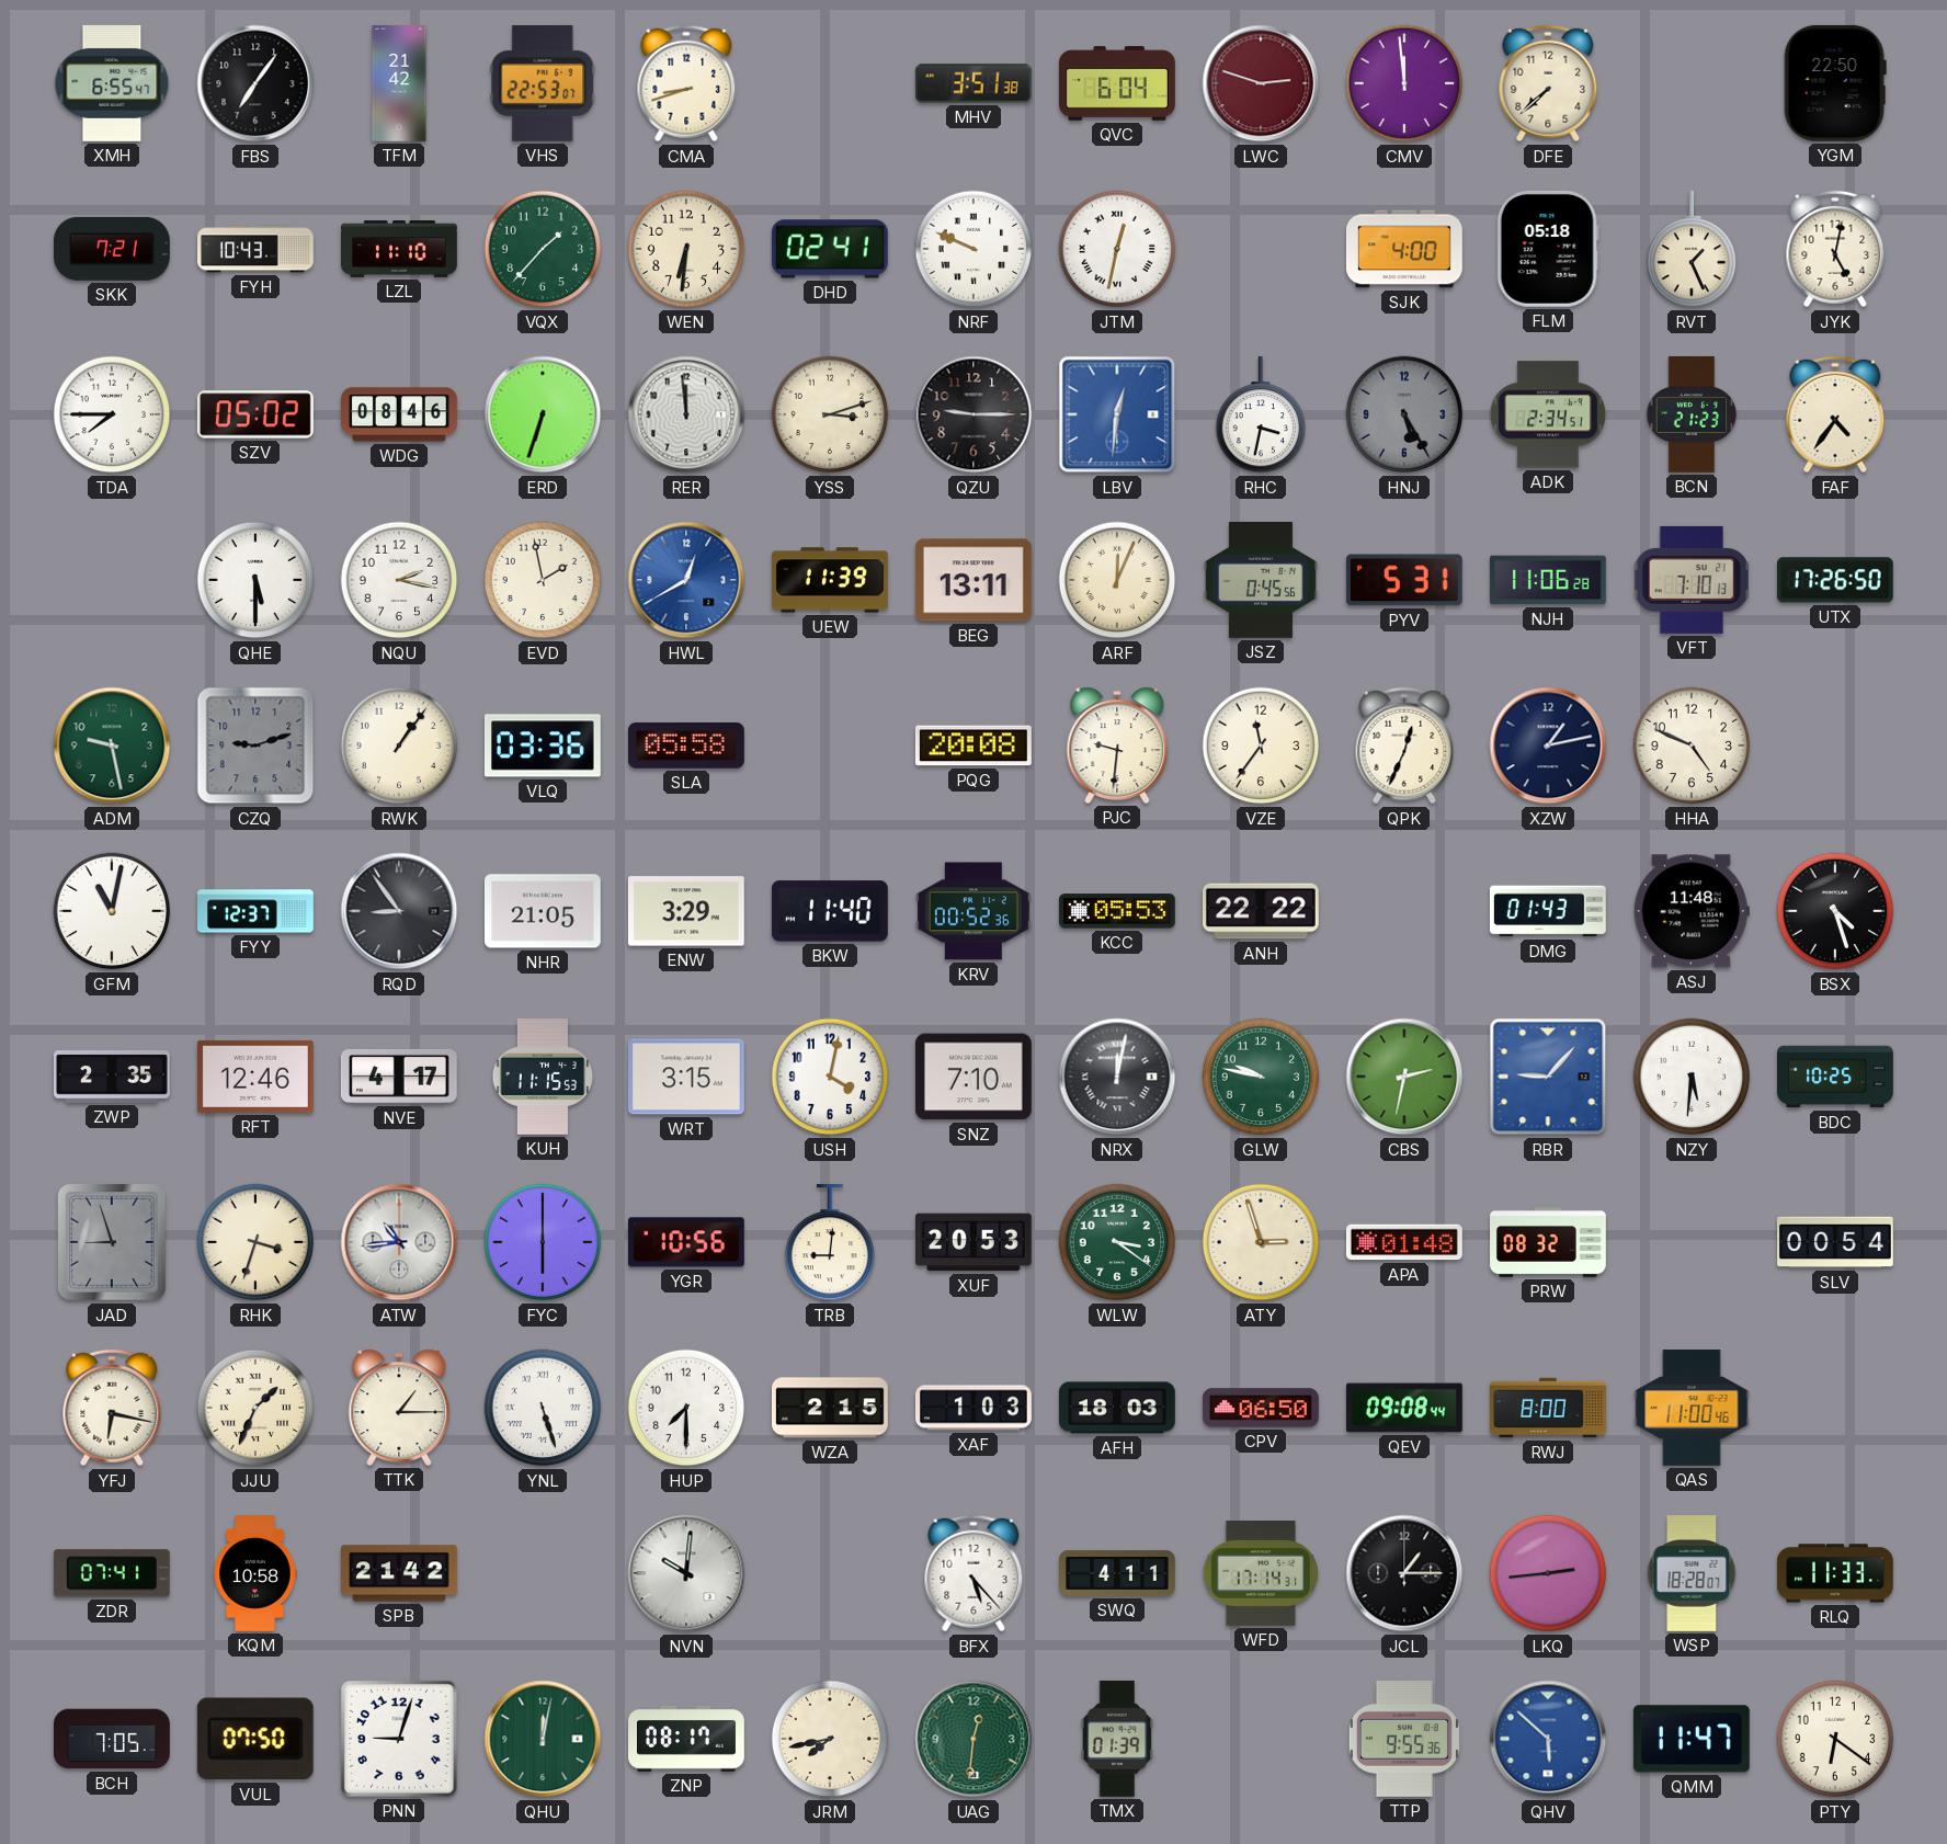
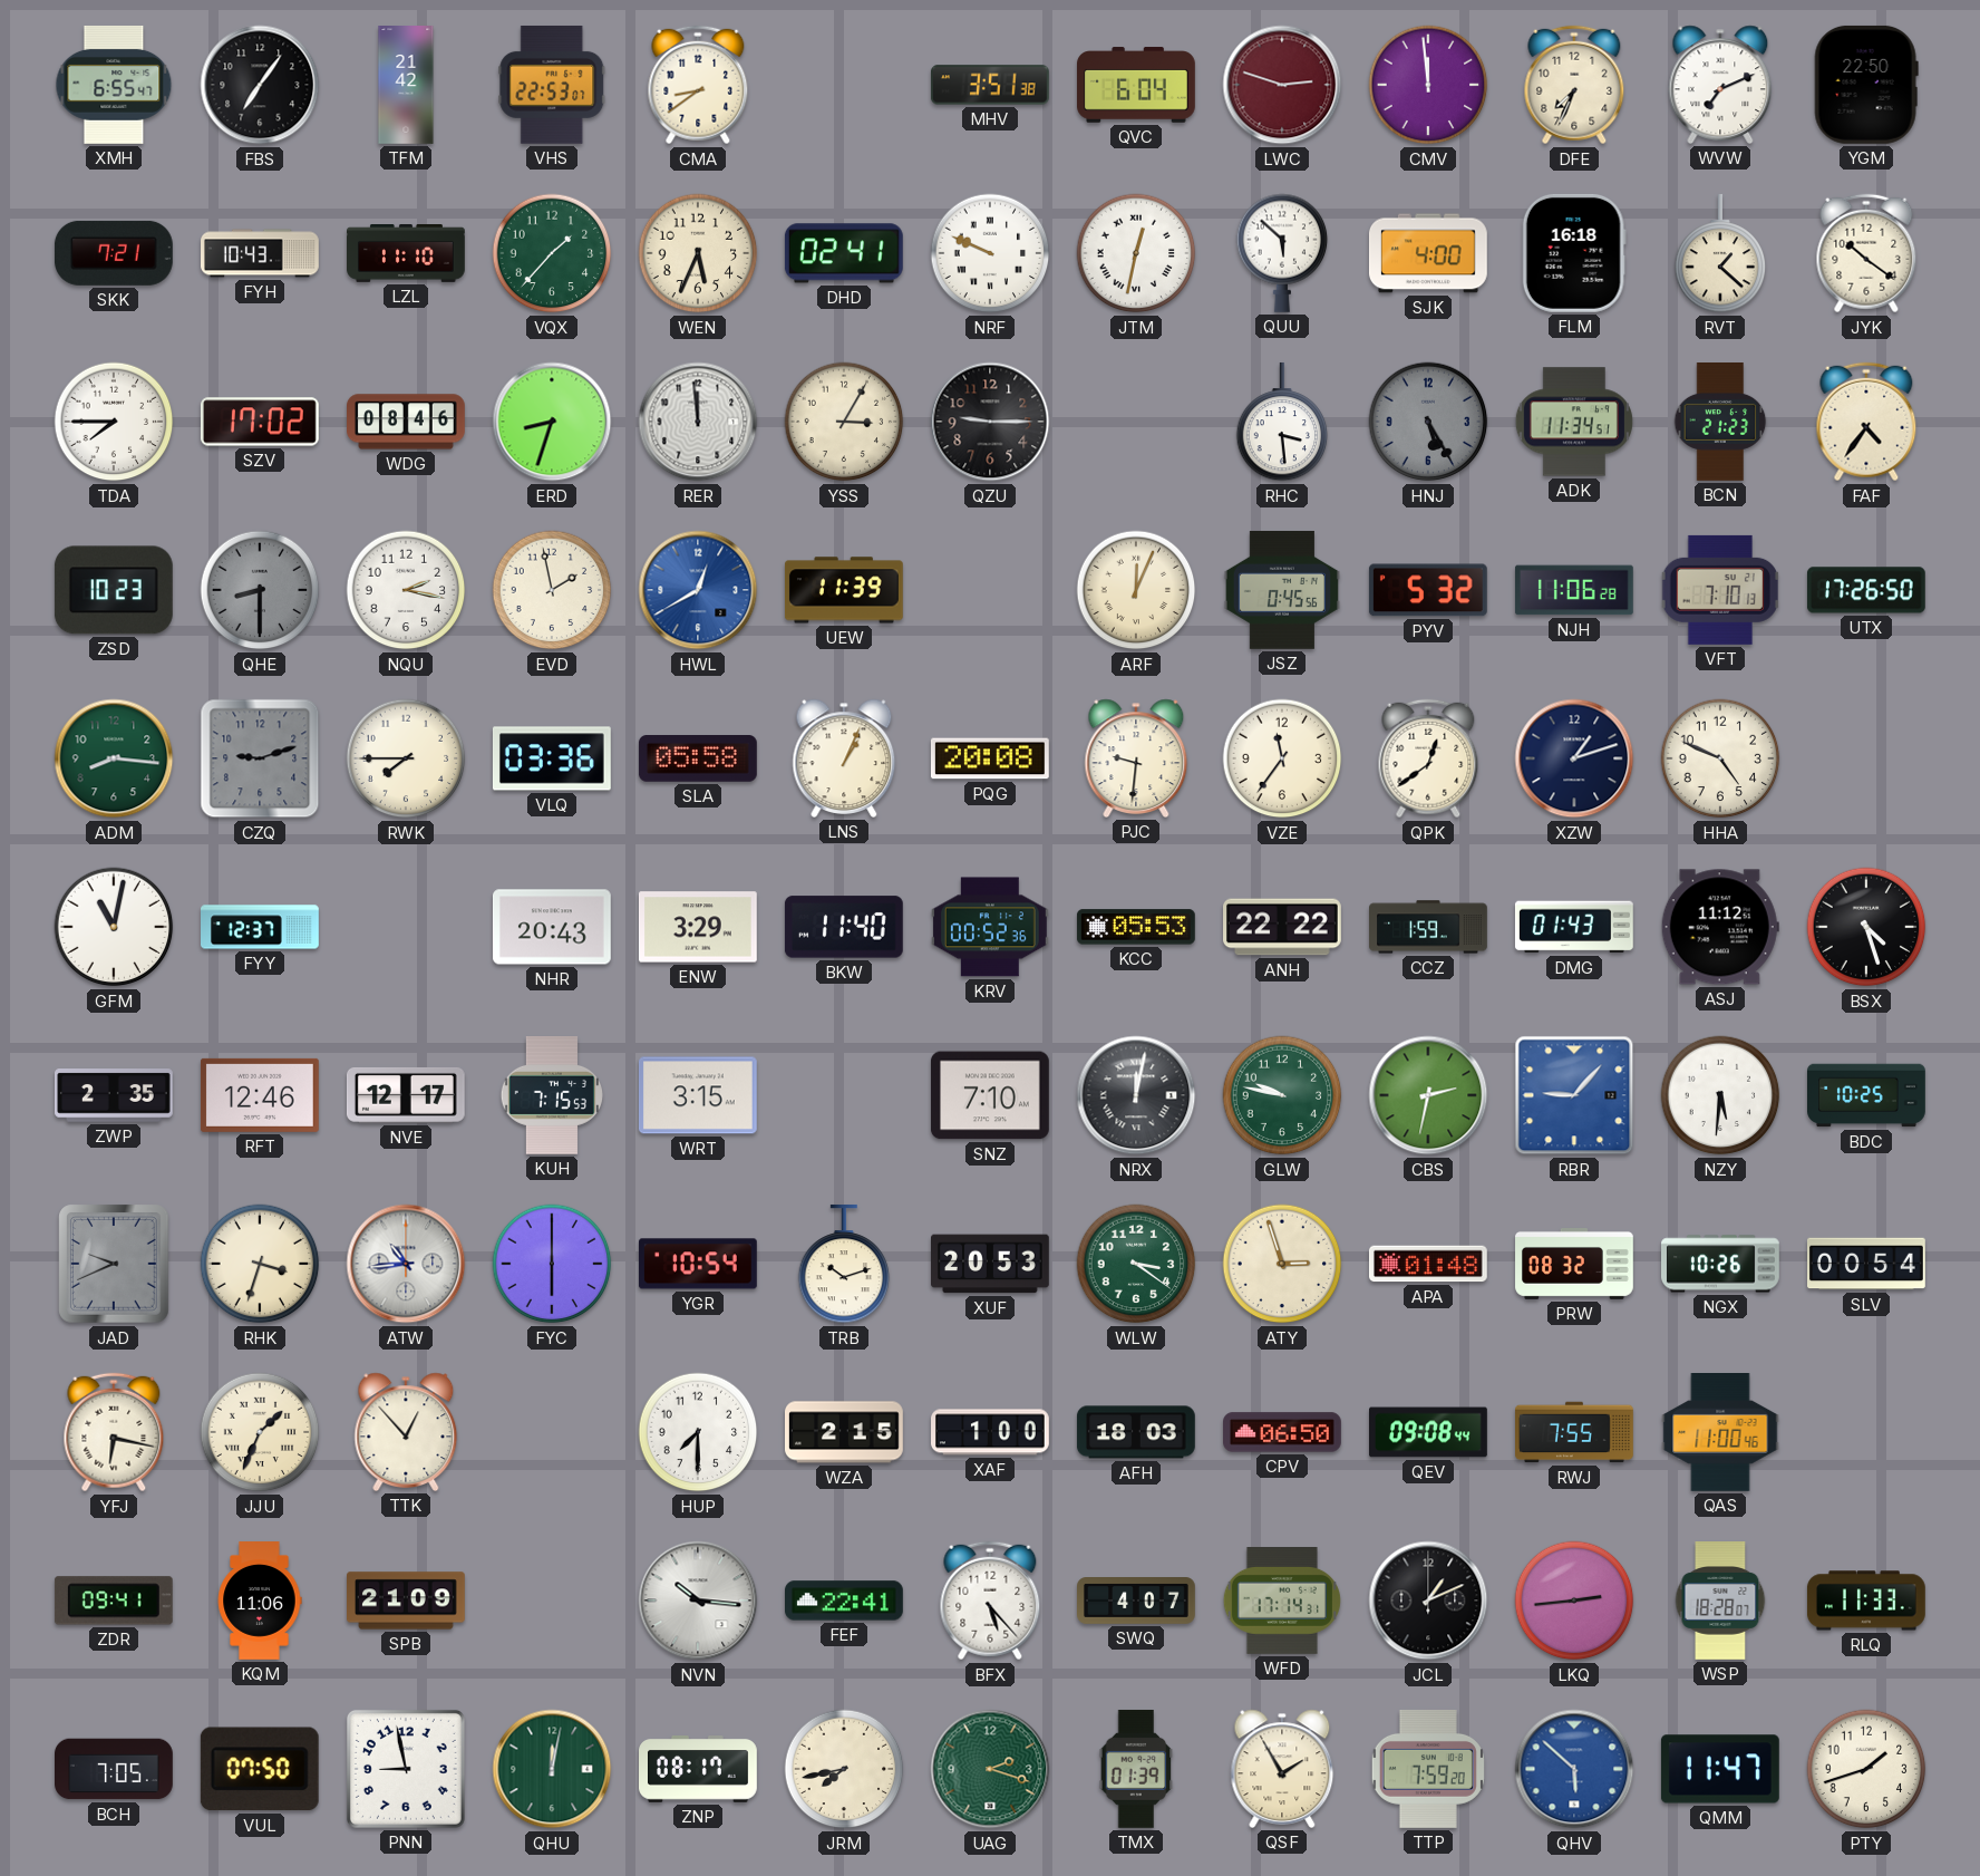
CMA: 8:42 -> 8:39 (698, 85)
DFE: 7:38 -> 7:34 (1574, 85)
WVW: none -> 7:11 (1720, 85)
WEN: 6:31 -> 5:34 (698, 253)
QUU: none -> 5:52 (1282, 253)
FLM: 05:18 -> 16:18 (1574, 253)
RVT: 1:26 -> 1:22 (1720, 253)
JYK: 5:02 -> 10:21 (1866, 253)
SZV: 05:02 -> 17:02 (260, 422)
ERD: 6:33 -> 8:33 (552, 422)
YSS: 3:12 -> 3:05 (844, 422)
LBV: 12:31 -> none (1117, 414)
RHC: 3:32 -> 3:29 (1282, 422)
ADK: 2:34 -> 11:34 (1574, 422)
ZSD: none -> 10:23 (114, 590)
QHE: 5:30 -> 8:30 (260, 590)
QHE dial: white -> grey (260, 590)
BEG: 13:11 -> none (973, 580)
PYV: 5:31 -> 5:32 (1428, 590)
ADM: 9:28 -> 8:16 (114, 758)
RWK: 1:06 -> 7:45 (406, 758)
LNS: none -> 1:04 (844, 758)
QPK: 12:34 -> 12:39 (1428, 758)
XZW: 1:13 -> 1:12 (1574, 758)
RQD: 8:54 -> none (399, 911)
NHR: 21:05 -> 20:43 (553, 927)
CCZ: none -> 1:59 (1429, 927)
ASJ: 11:48 -> 11:12 (1720, 927)
NVE: 4:17 -> 12:17 (406, 1095)
KUH: 11:15 -> 7:15 (551, 1096)
USH: 4:02 -> none (830, 1077)
JAD: 8:57 -> 9:41 (114, 1264)
YGR: 10:56 -> 10:54 (698, 1264)
TRB: 9:01 -> 10:12 (844, 1264)
NGX: none -> 10:26 (1721, 1264)
TTK: 1:15 -> 12:53 (406, 1432)
YNL: 5:27 -> none (543, 1408)
XAF: 1:03 -> 1:00 (991, 1432)
RWJ: 8:00 -> 7:55 (1575, 1432)
ZDR: 07:41 -> 09:41 (114, 1601)
KQM: 10:58 -> 11:06 (260, 1602)
SPB: 21:42 -> 21:09 (407, 1601)
NVN: 10:01 -> 10:16 (698, 1601)
FEF: none -> 22:41 (845, 1601)
SWQ: 4:11 -> 4:07 (1137, 1602)
JCL: 1:15 -> 1:11 (1428, 1601)
PNN: 9:03 -> 8:58 (406, 1769)
UAG: 12:31 -> 2:18 (990, 1769)
QSF: none -> 1:55 (1282, 1769)
TTP: 9:55 -> 7:59 (1428, 1769)
PTY: 6:21 -> 1:42 (1866, 1769)
